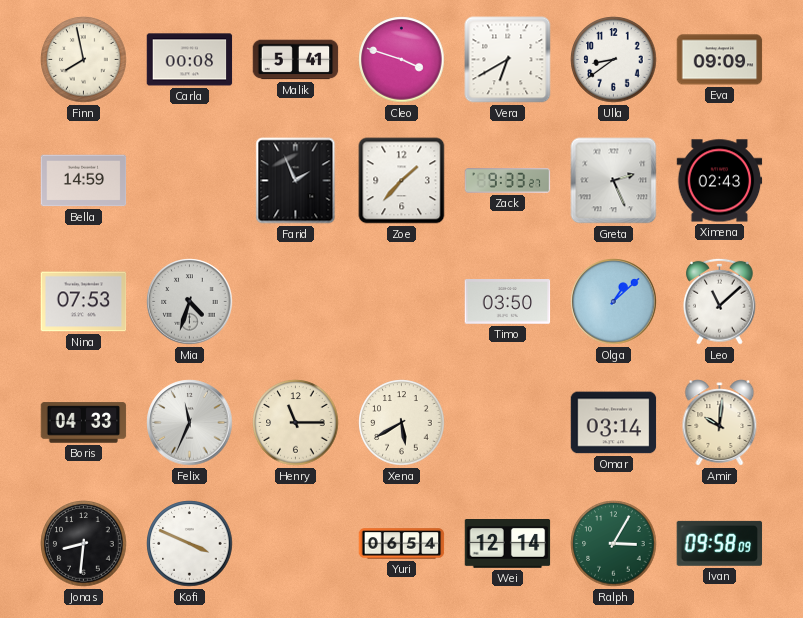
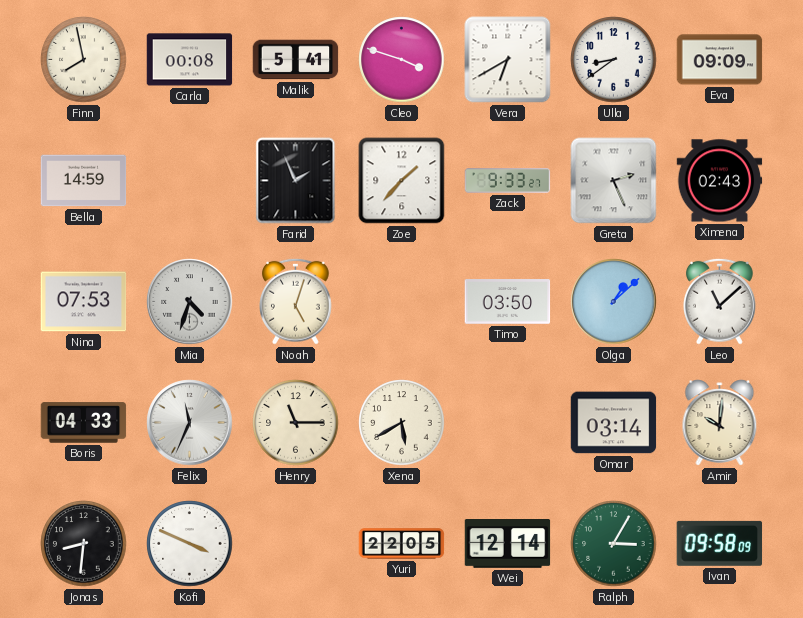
Noah: none -> 5:03 (296, 301)
Yuri: 06:54 -> 22:05 (402, 544)
